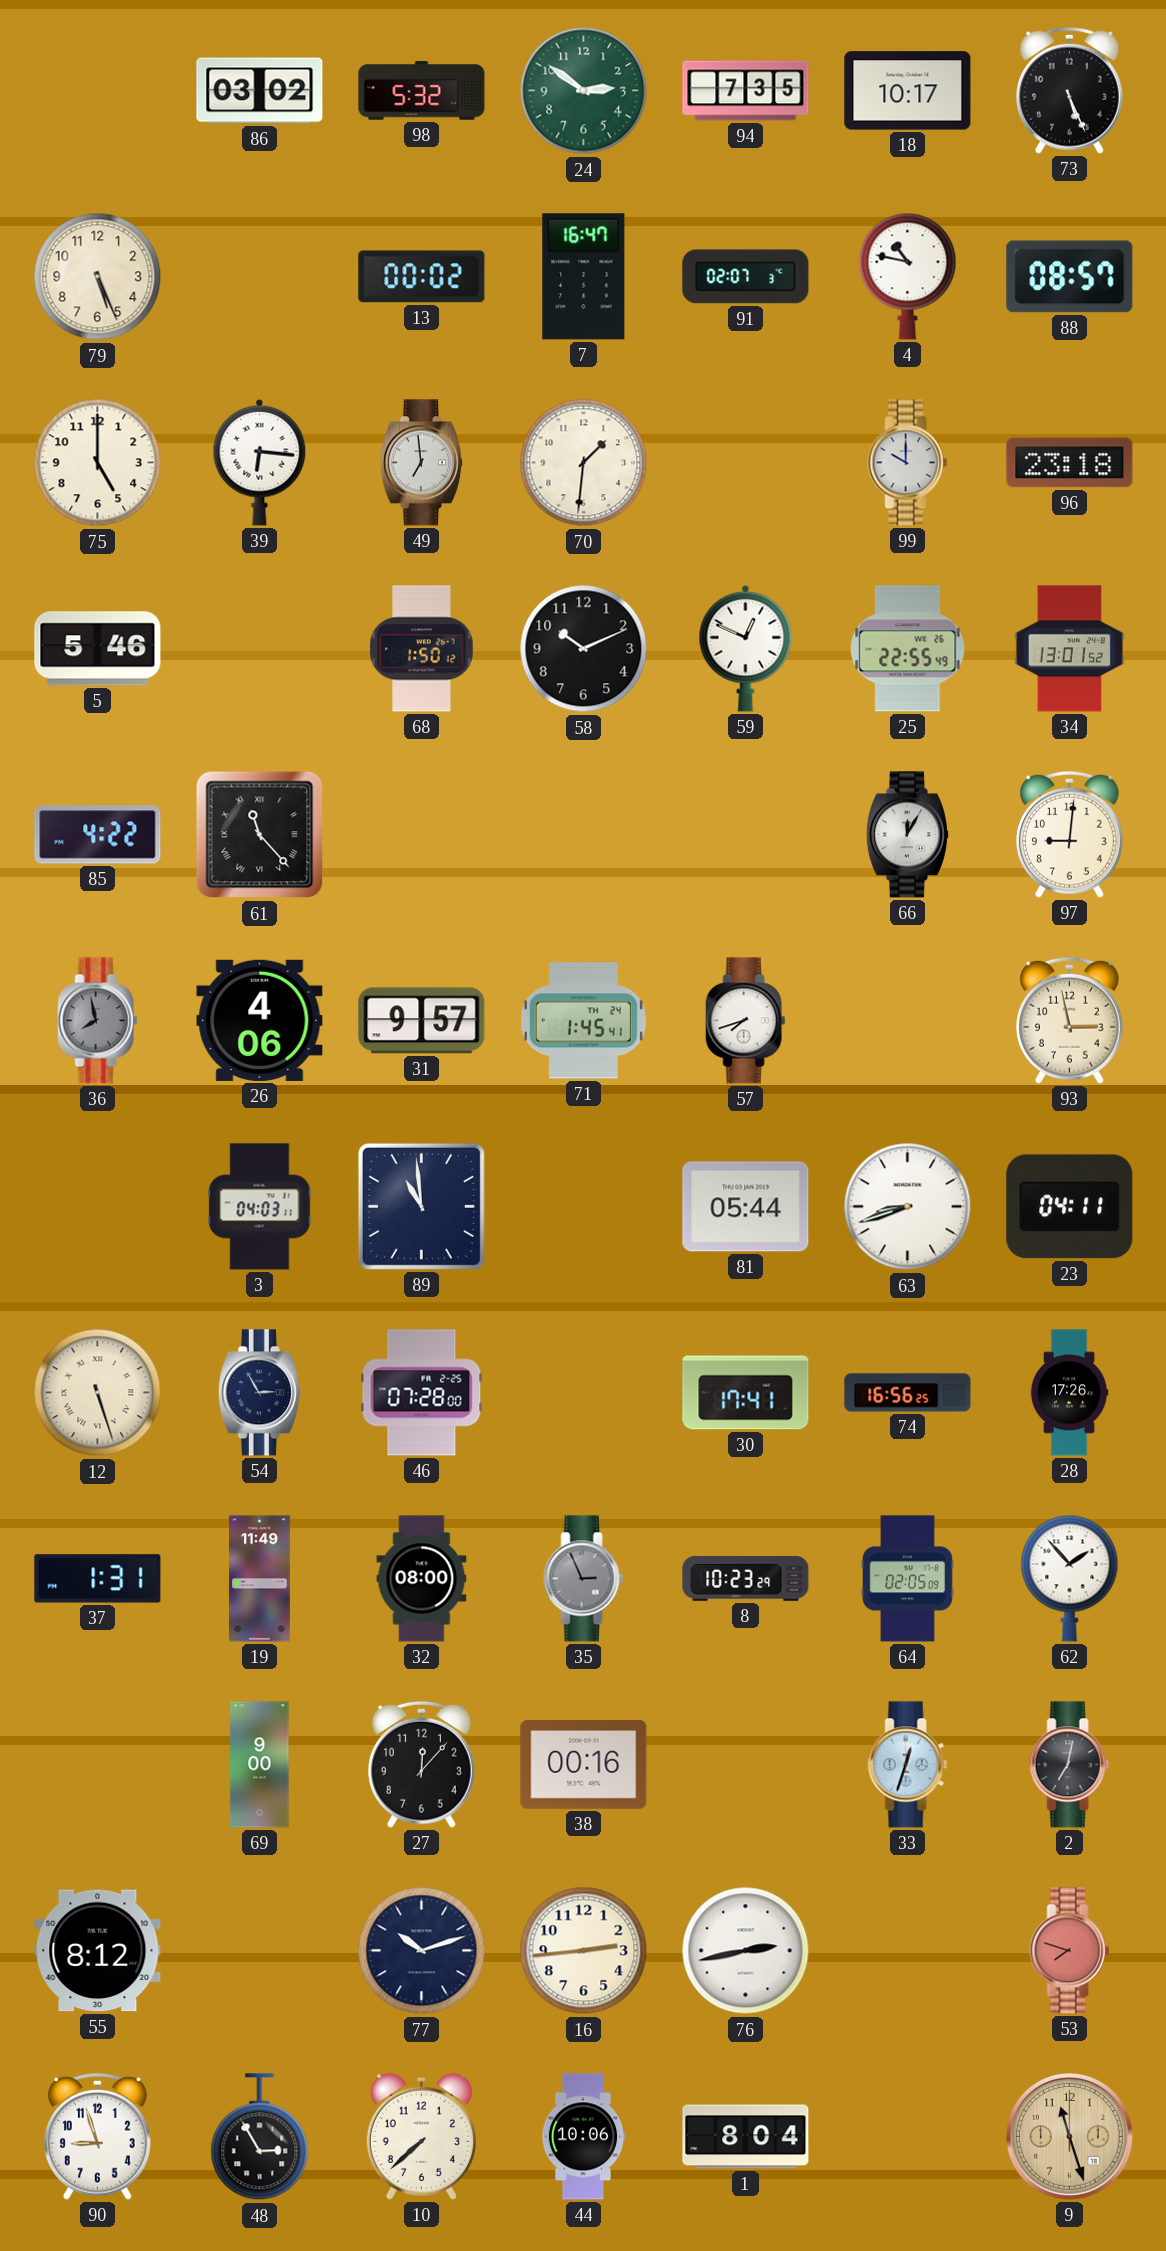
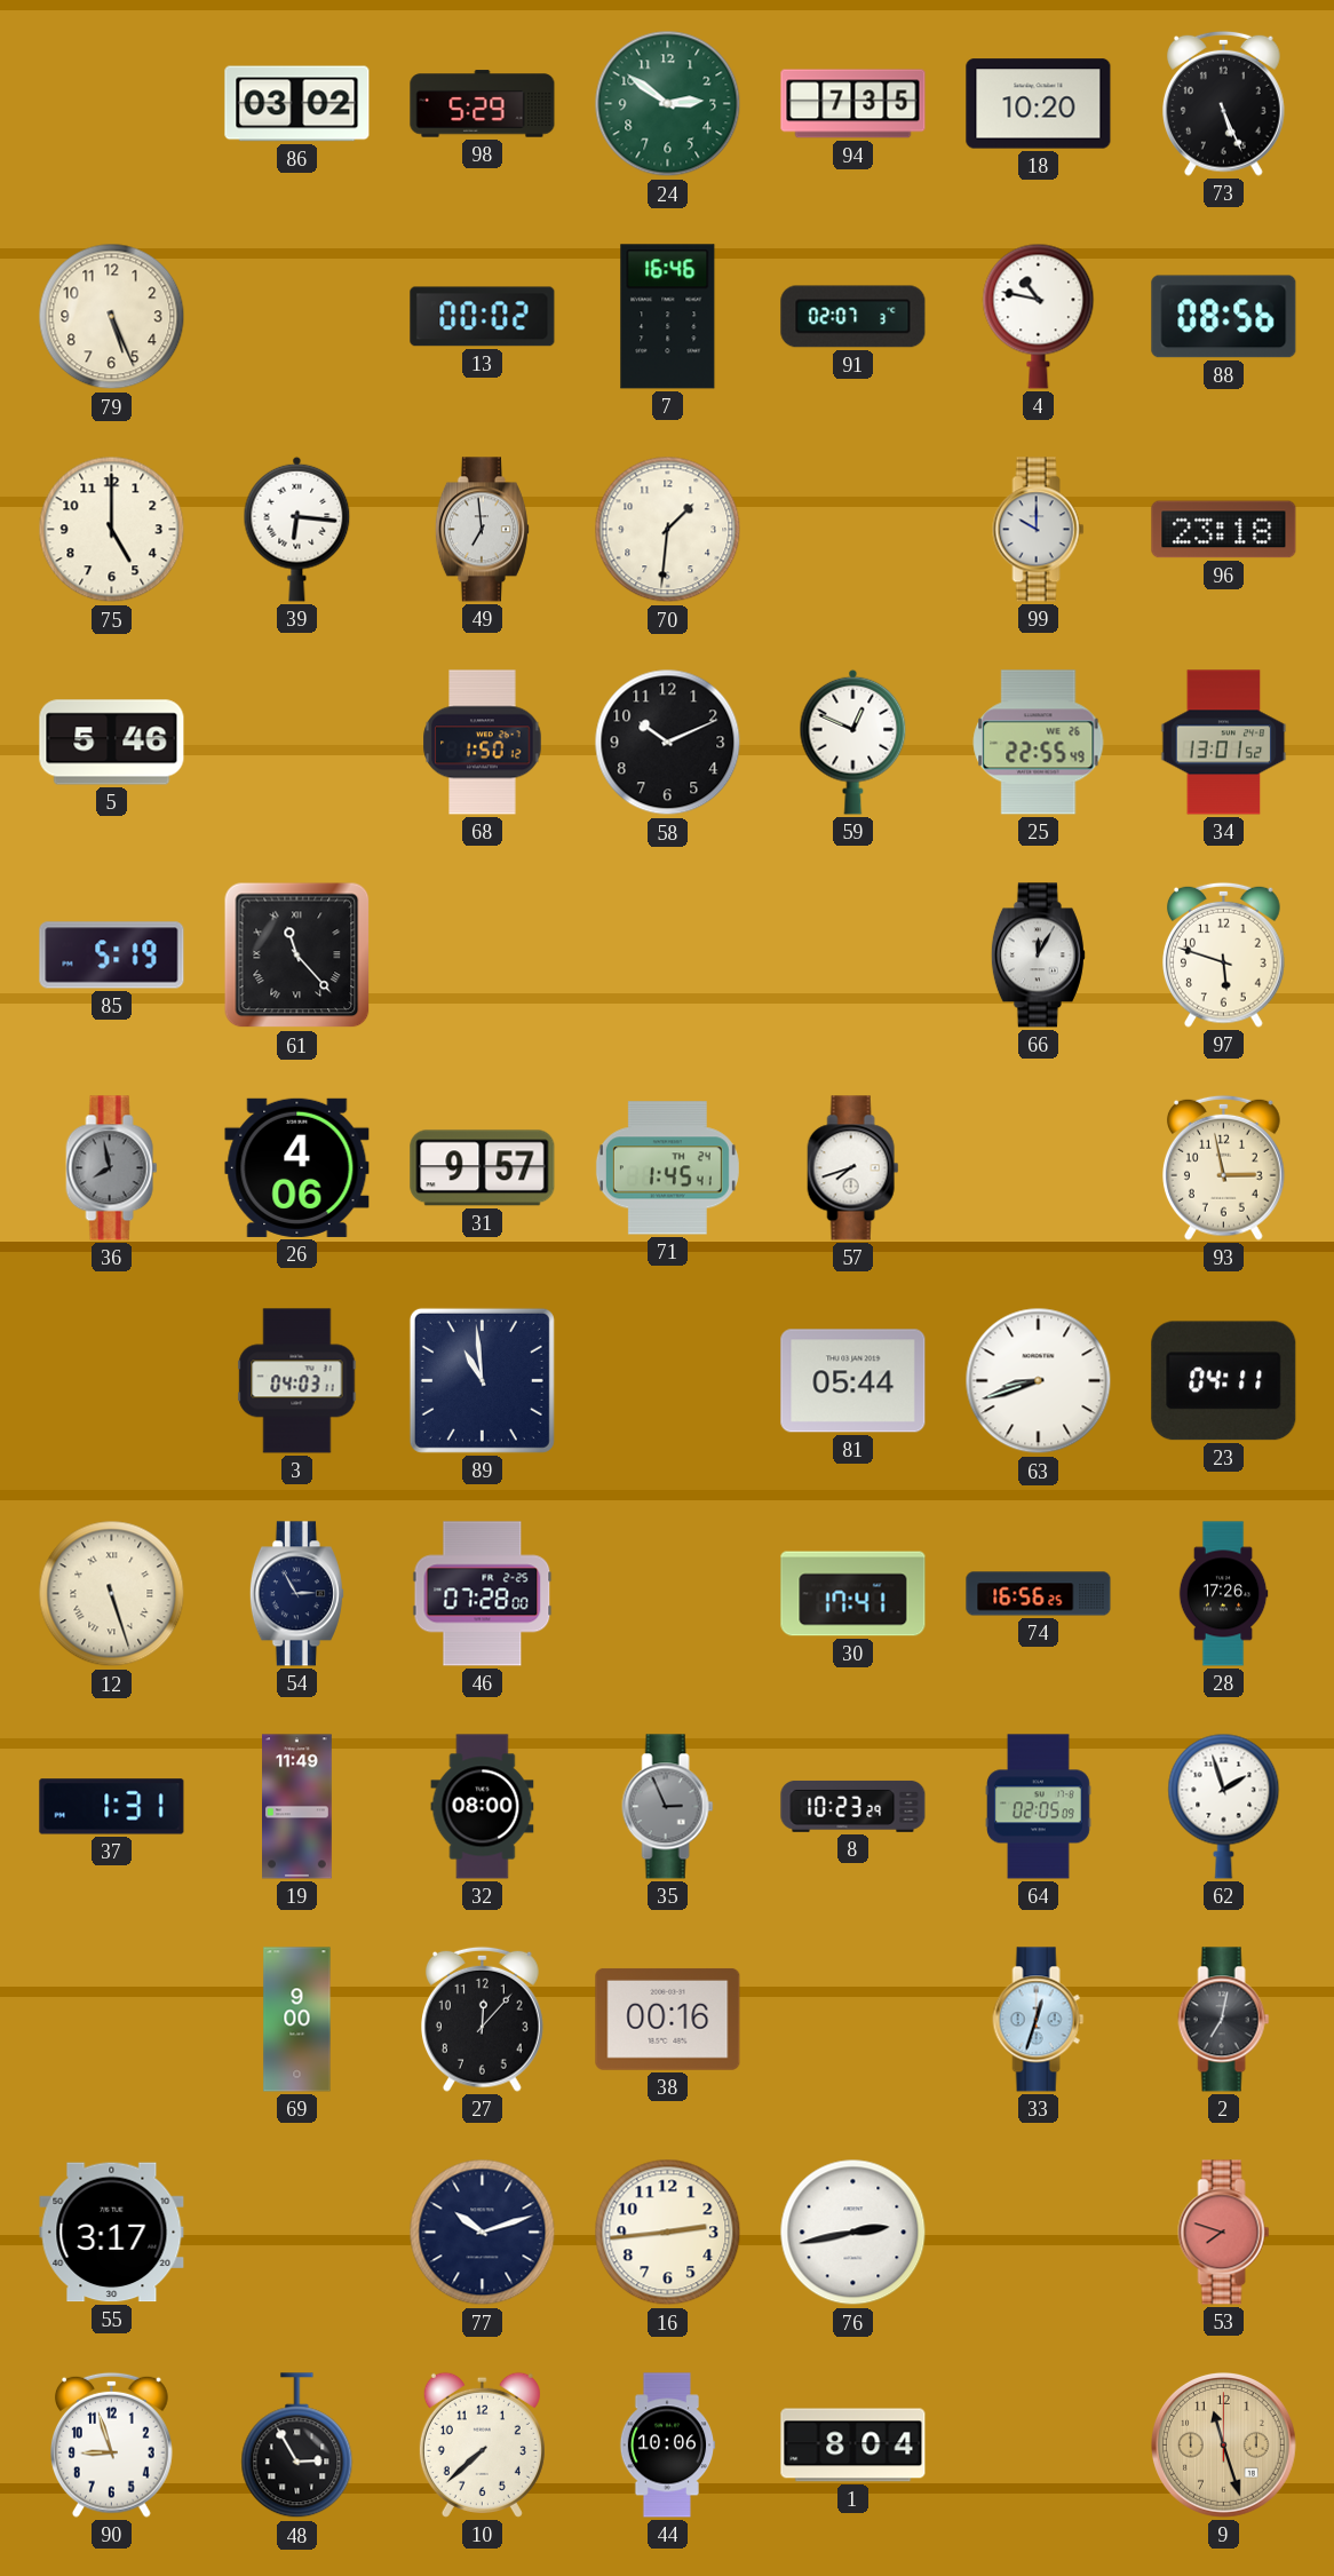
98: 5:32 -> 5:29 (483, 104)
18: 10:17 -> 10:20 (1039, 104)
7: 16:47 -> 16:46 (668, 317)
88: 08:57 -> 08:56 (1224, 317)
85: 4:22 -> 5:19 (112, 956)
97: 9:01 -> 5:48 (1224, 954)
62: 1:53 -> 1:57 (1224, 1806)
55: 8:12 -> 3:17 (112, 2233)
